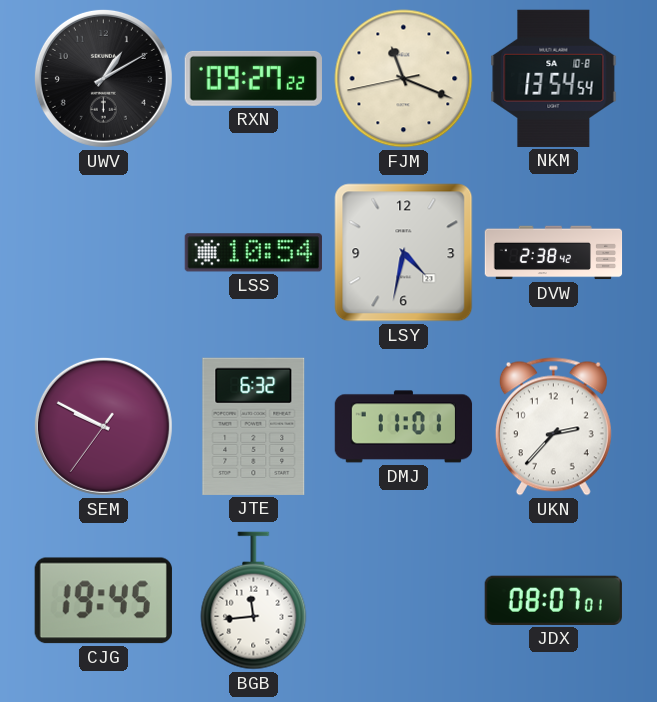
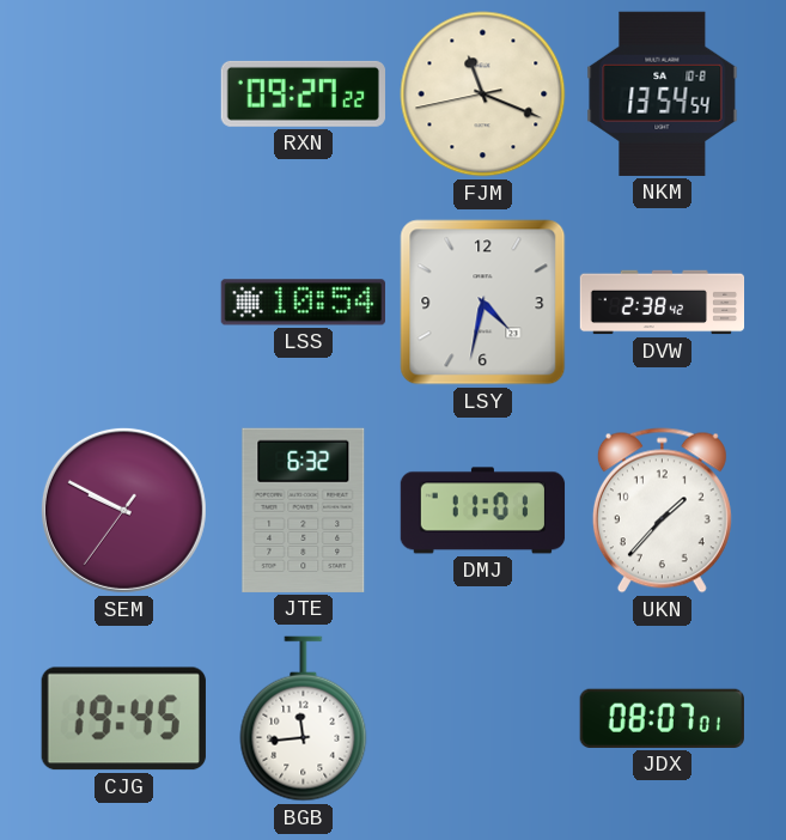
UWV: 1:10 -> none (103, 78)
UKN: 2:37 -> 1:37 (662, 511)
